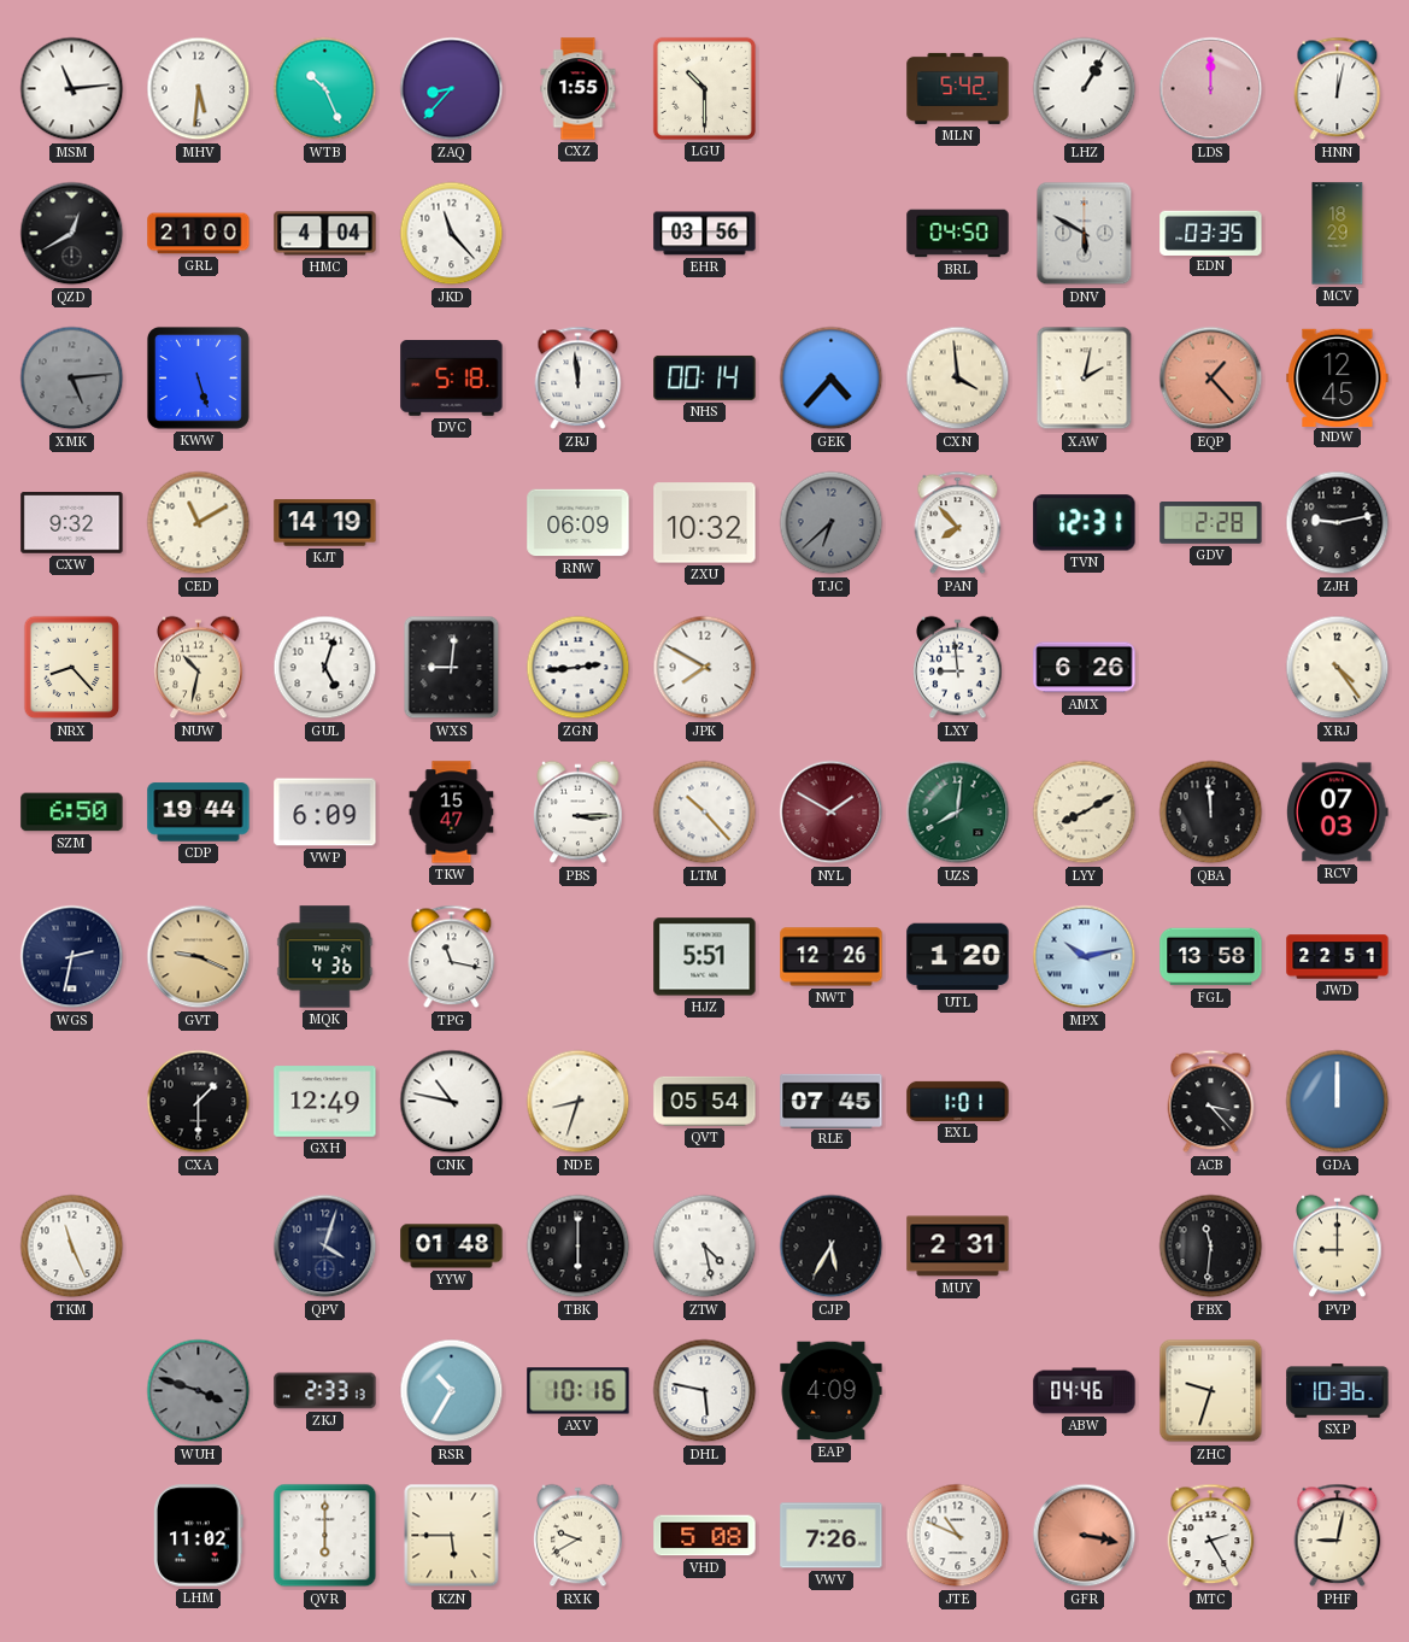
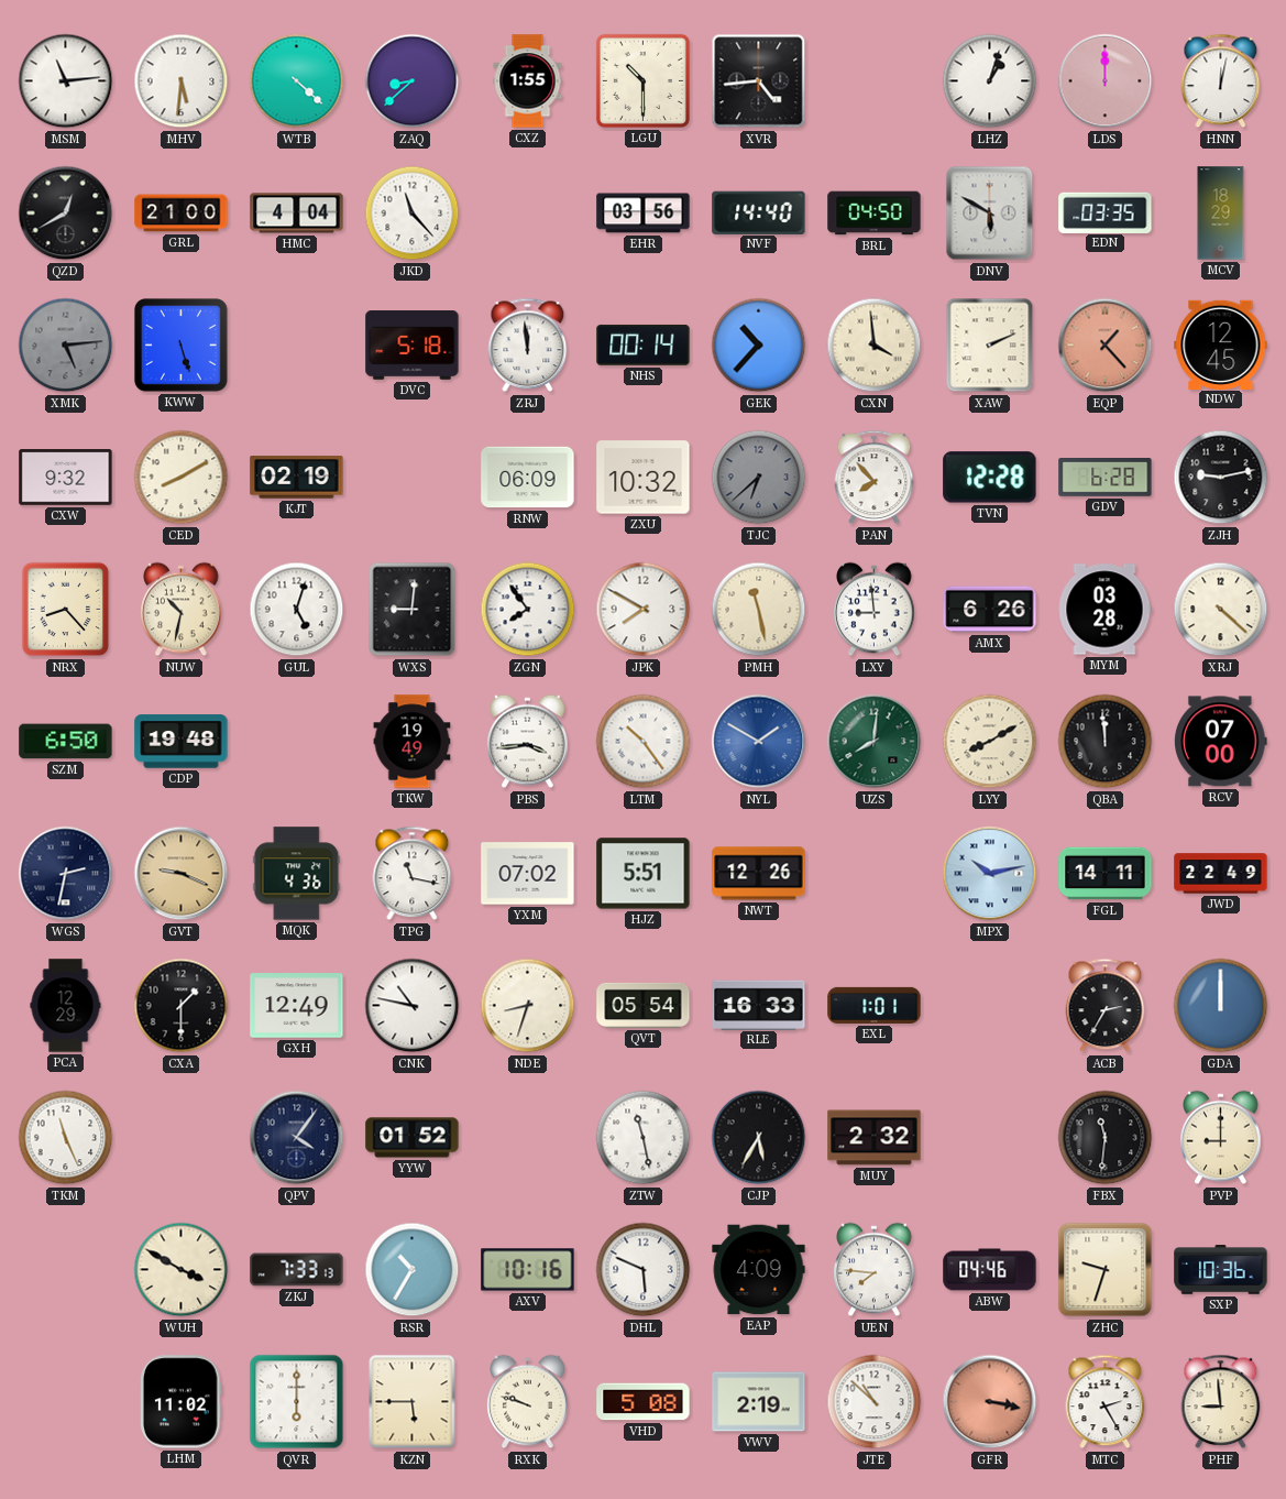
WTB: 10:26 -> 4:22 (297, 81)
ZAQ: 8:37 -> 8:38 (413, 81)
XVR: none -> 4:44 (759, 81)
MLN: 5:42 -> none (958, 88)
LHZ: 1:05 -> 1:03 (990, 81)
NVF: none -> 14:40 (759, 212)
GEK: 4:37 -> 10:37 (759, 346)
XAW: 2:02 -> 2:11 (990, 346)
CED: 11:10 -> 8:10 (182, 478)
KJT: 14:19 -> 02:19 (297, 478)
TVN: 12:31 -> 12:28 (990, 478)
GDV: 2:28 -> 6:28 (1106, 478)
ZGN: 2:44 -> 7:54 (528, 610)
PMH: none -> 11:28 (759, 610)
MYM: none -> 03:28 (1104, 610)
XRJ: 4:24 -> 4:22 (1221, 610)
CDP: 19:44 -> 19:48 (182, 742)
VWP: 6:09 -> none (325, 813)
TKW: 15:47 -> 19:49 (413, 742)
PBS: 3:15 -> 3:44 (528, 742)
LTM: 10:23 -> 10:24 (644, 742)
NYL dial: burgundy -> blue (759, 742)
RCV: 07:03 -> 07:00 (1221, 742)
YXM: none -> 07:02 (528, 874)
UTL: 1:20 -> none (958, 957)
FGL: 13:58 -> 14:11 (1106, 874)
JWD: 22:51 -> 22:49 (1221, 874)
PCA: none -> 12:29 (66, 1006)
RLE: 07:45 -> 16:33 (759, 1005)
ACB: 3:23 -> 2:35 (1106, 1006)
QPV: 4:03 -> 4:06 (297, 1138)
YYW: 01:48 -> 01:52 (413, 1138)
TBK: 6:00 -> none (579, 1247)
ZTW: 4:28 -> 11:28 (644, 1138)
MUY: 2:31 -> 2:32 (875, 1138)
WUH: 3:48 -> 3:50 (182, 1270)
WUH dial: grey -> cream (182, 1270)
ZKJ: 2:33 -> 7:33 (297, 1270)
DHL: 5:47 -> 5:49 (644, 1270)
UEN: none -> 7:46 (875, 1270)
RXK: 9:40 -> 9:48 (528, 1402)
VWV: 7:26 -> 2:19 (759, 1402)
JTE: 10:49 -> 10:52 (875, 1402)
PHF: 9:02 -> 8:59 (1221, 1402)
